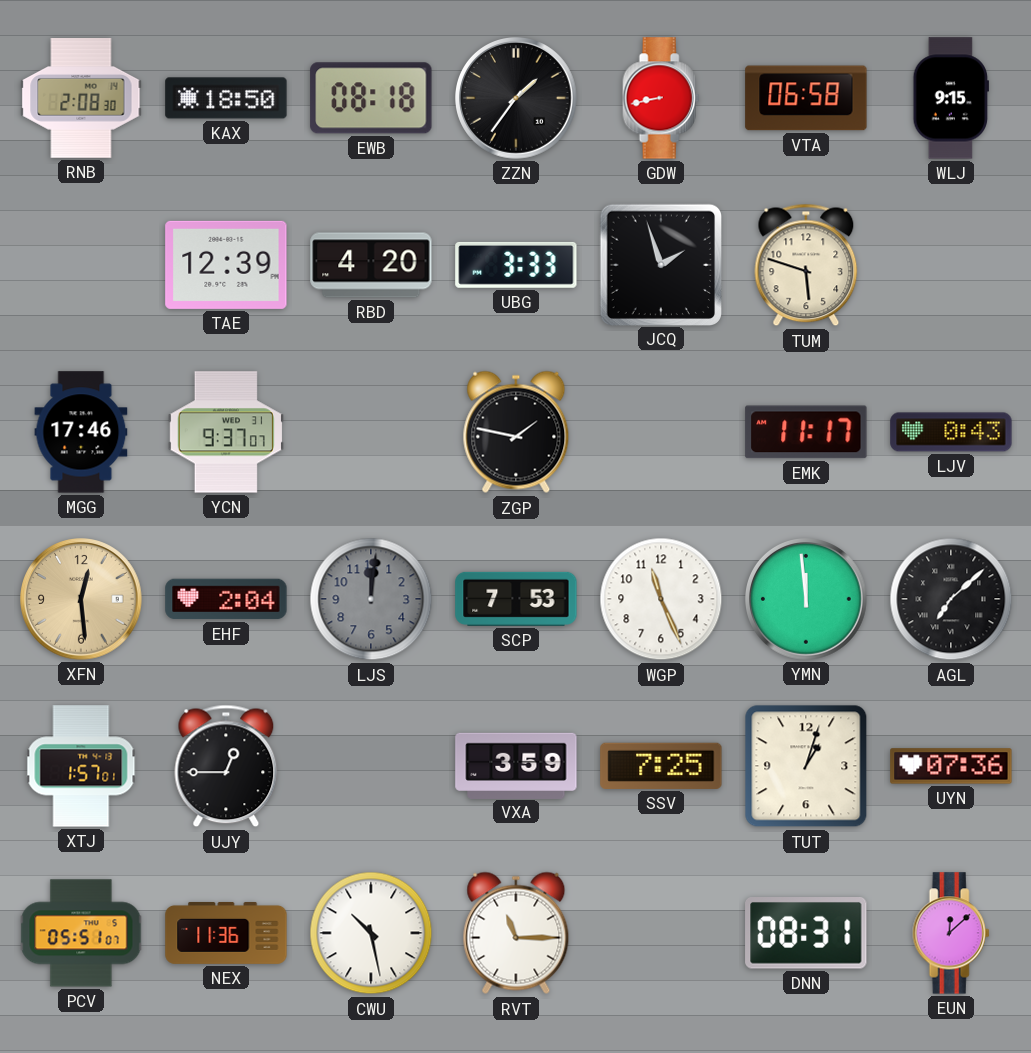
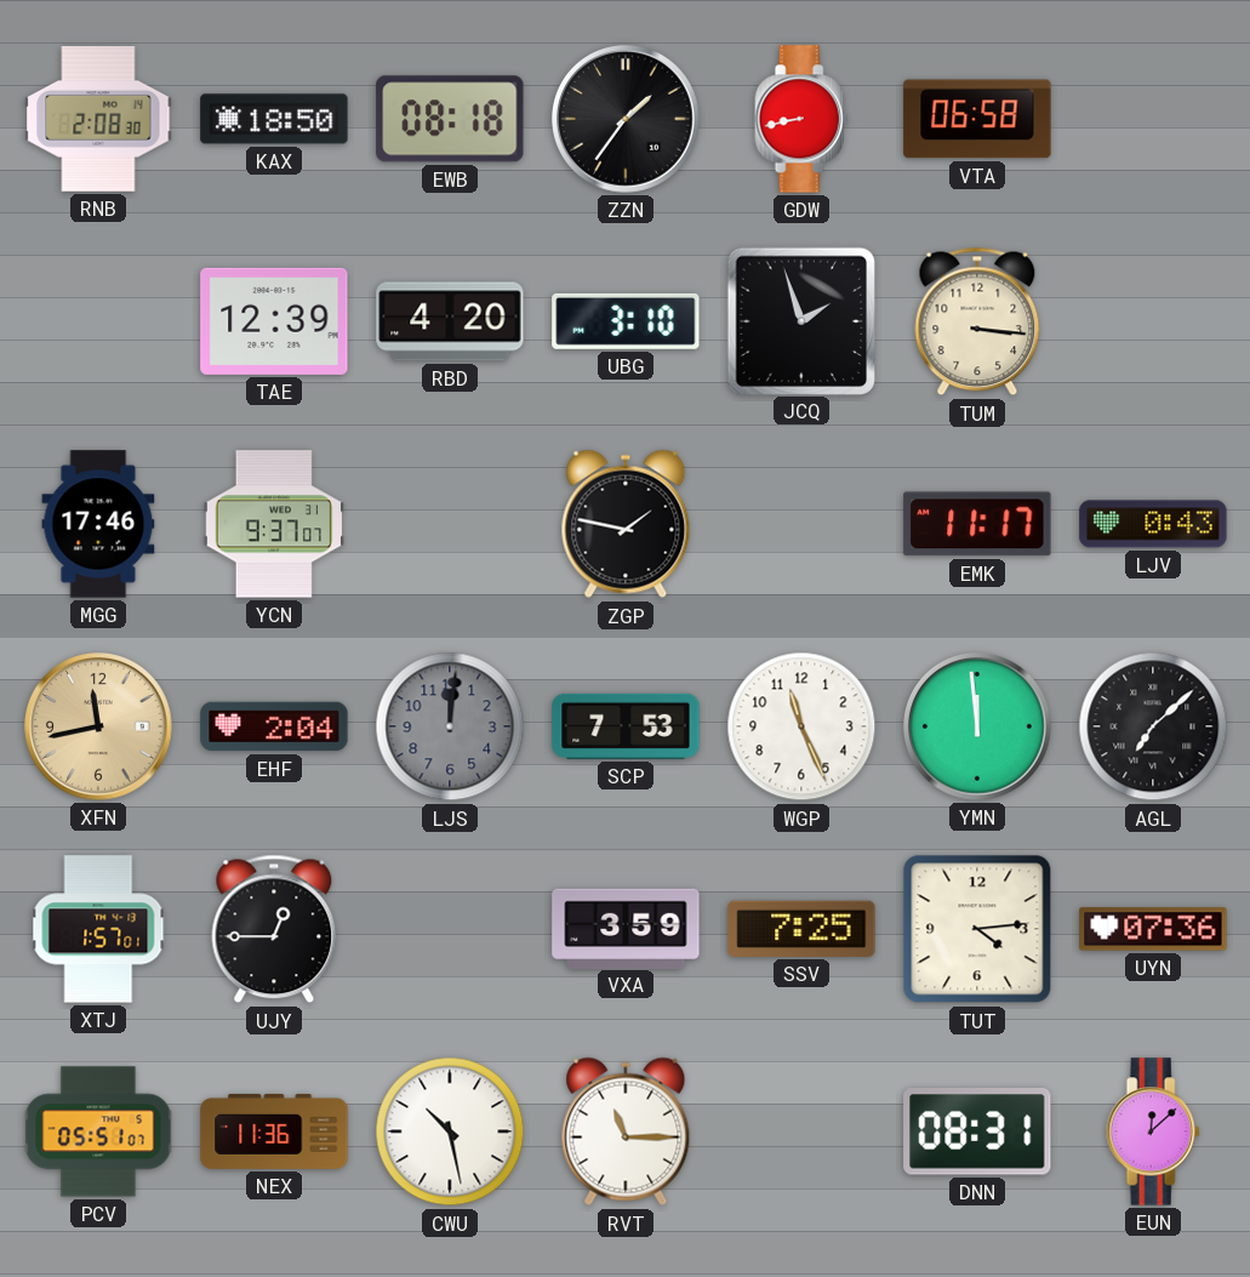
WLJ: 9:15 -> none (950, 98)
UBG: 3:33 -> 3:10 (626, 321)
TUM: 5:48 -> 3:16 (977, 321)
XFN: 12:29 -> 11:43 (99, 728)
TUT: 1:03 -> 4:14 (977, 929)
